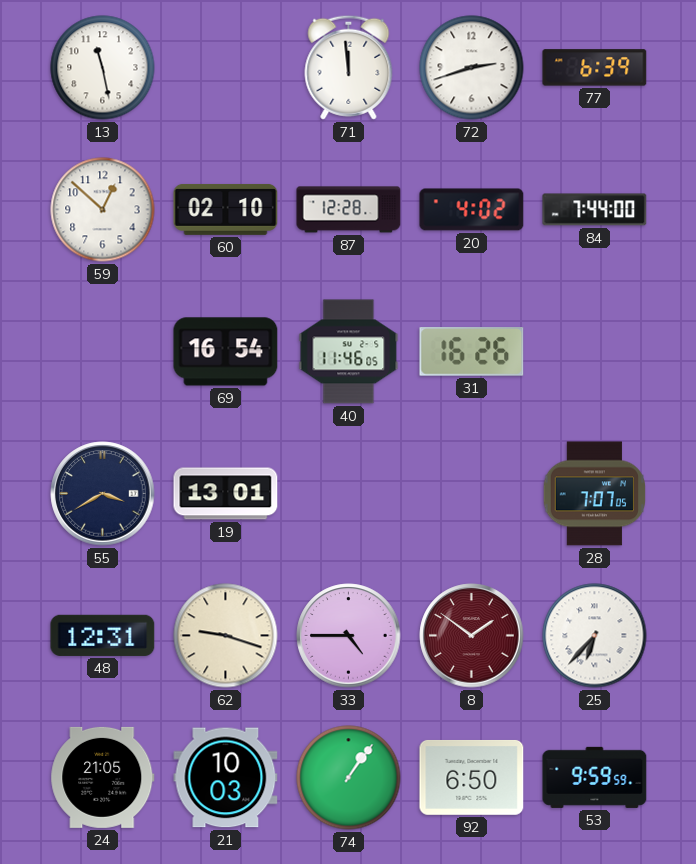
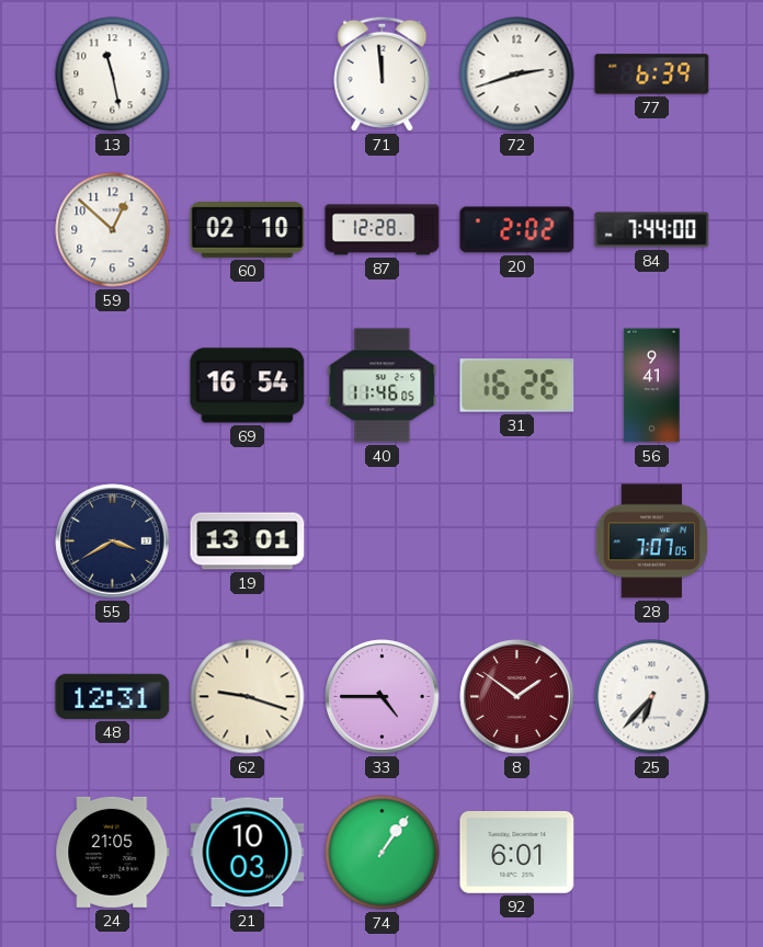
20: 4:02 -> 2:02 (517, 230)
56: none -> 9:41 (652, 386)
92: 6:50 -> 6:01 (517, 852)
53: 9:59 -> none (595, 777)
